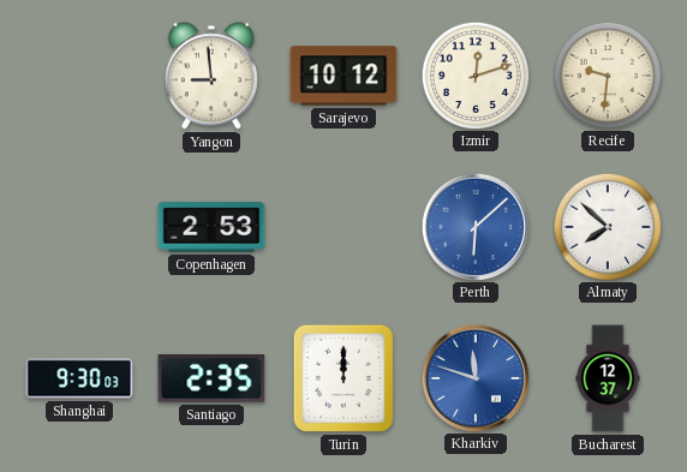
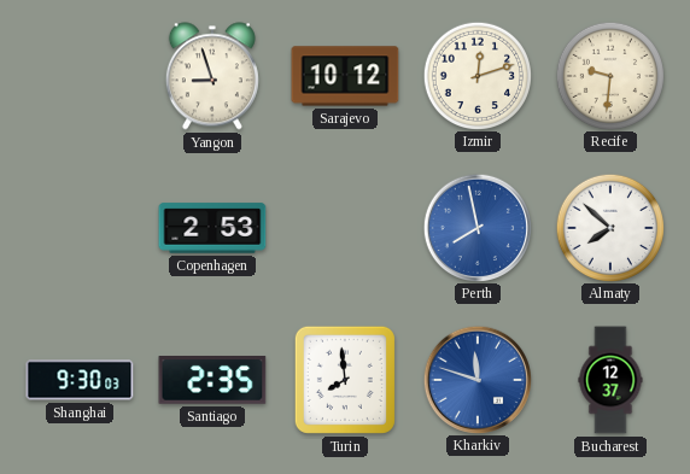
Yangon: 8:59 -> 8:57 (212, 76)
Perth: 6:08 -> 7:58 (476, 227)
Turin: 12:00 -> 7:59 (345, 380)
